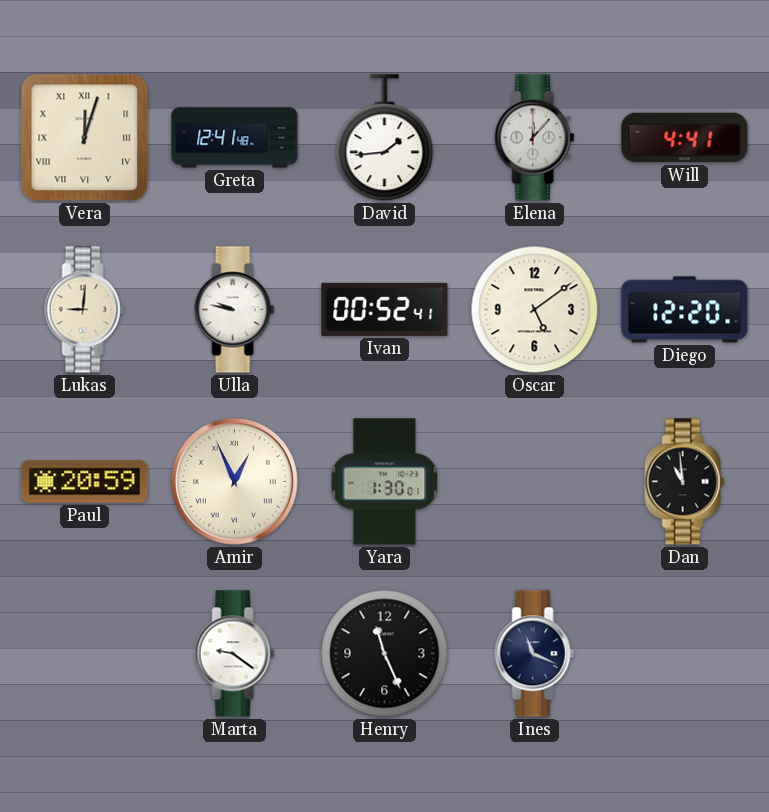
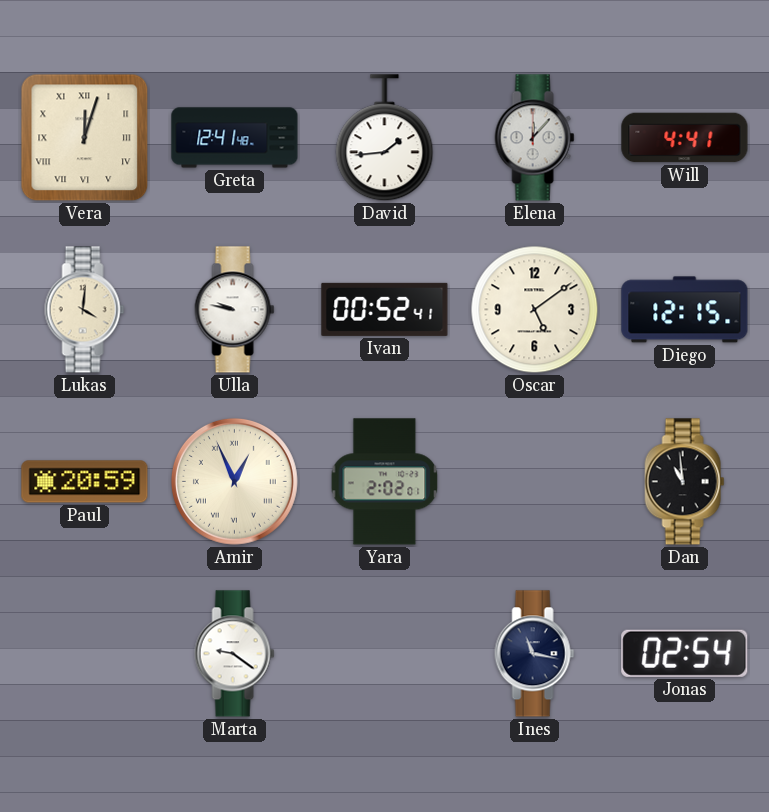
Lukas: 9:01 -> 4:01 (85, 310)
Diego: 12:20 -> 12:15 (685, 310)
Yara: 1:30 -> 2:02 (385, 482)
Henry: 11:26 -> none (385, 654)
Ines: 11:19 -> 11:17 (535, 654)
Jonas: none -> 02:54 (685, 653)
